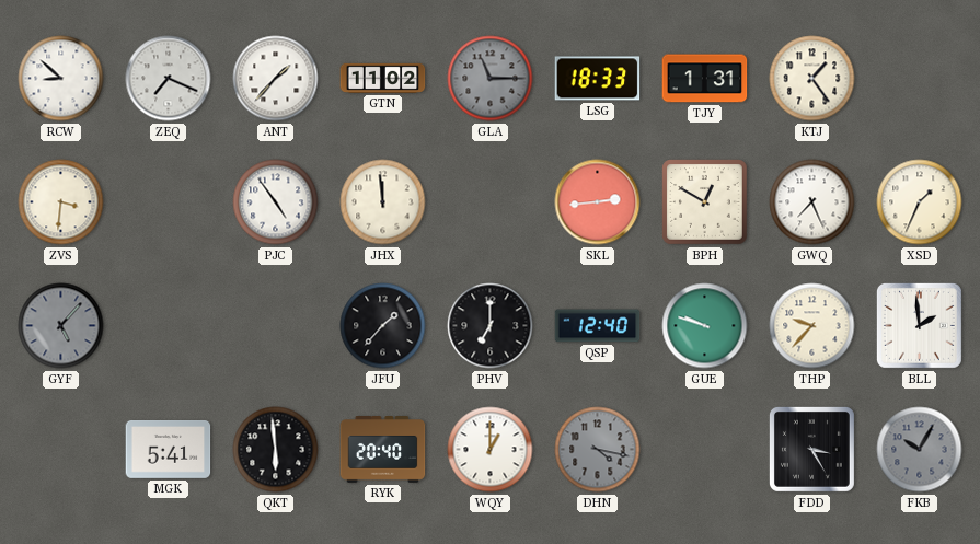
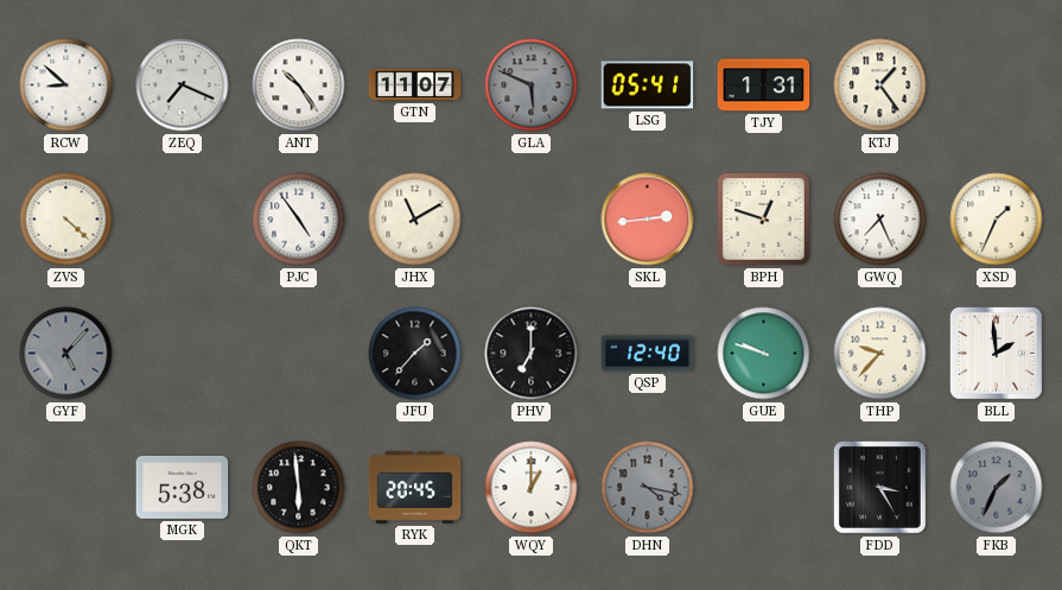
ANT: 1:37 -> 10:24 (299, 85)
GTN: 11:02 -> 11:07 (415, 84)
GLA: 11:15 -> 5:49 (532, 85)
LSG: 18:33 -> 05:41 (648, 85)
ZVS: 3:31 -> 4:22 (66, 220)
JHX: 11:59 -> 11:10 (415, 220)
BPH: 12:50 -> 12:48 (764, 220)
MGK: 5:41 -> 5:38 (183, 487)
RYK: 20:40 -> 20:45 (415, 488)
FKB: 10:05 -> 1:34 (997, 488)
